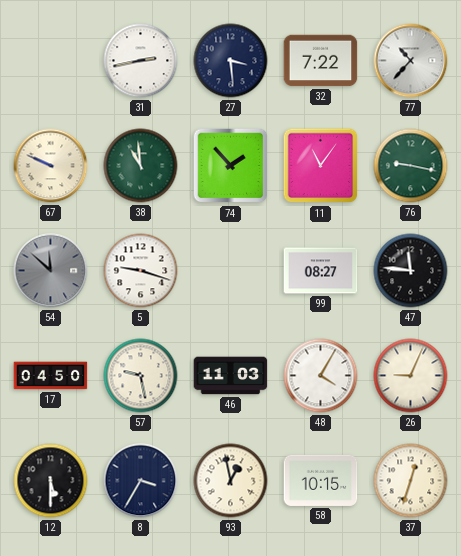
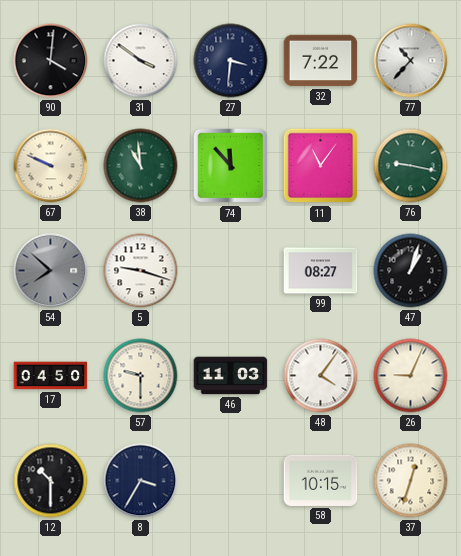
90: none -> 4:01 (51, 61)
31: 2:43 -> 3:51 (141, 61)
27: 3:29 -> 3:31 (231, 61)
74: 1:53 -> 11:53 (231, 166)
54: 11:52 -> 7:52 (51, 271)
47: 11:46 -> 1:03 (411, 271)
57: 9:28 -> 9:30 (141, 376)
48: 4:05 -> 4:06 (321, 376)
12: 5:30 -> 10:30 (51, 481)
93: 12:58 -> none (231, 481)
